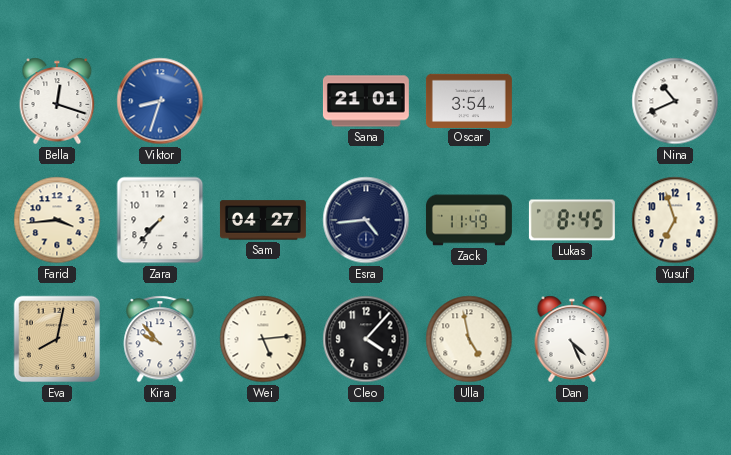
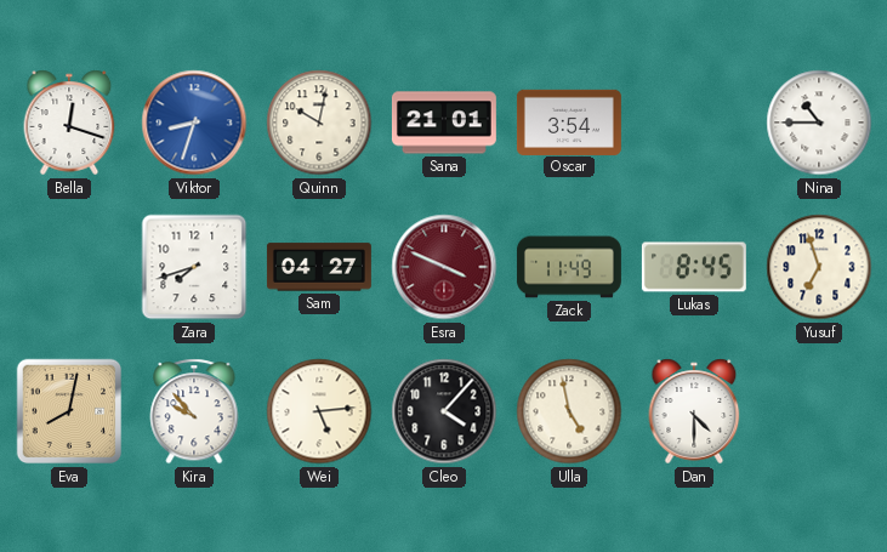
Quinn: none -> 10:02 (319, 123)
Nina: 10:41 -> 10:45 (819, 123)
Farid: 3:44 -> none (57, 220)
Zara: 7:37 -> 7:42 (194, 267)
Esra: 4:44 -> 3:49 (444, 267)
Esra dial: navy -> burgundy (444, 267)
Dan: 4:26 -> 4:30 (694, 411)
